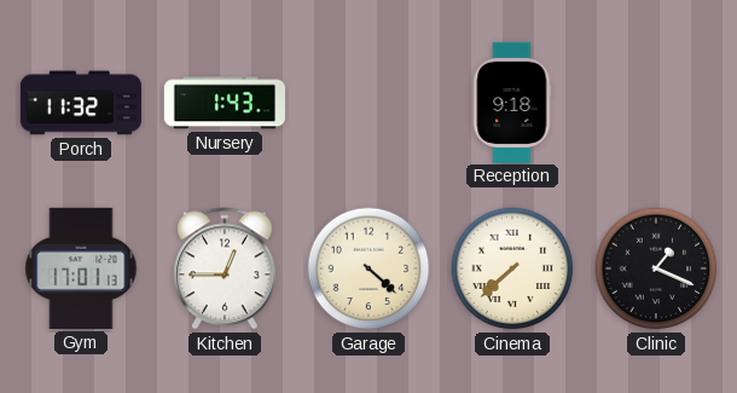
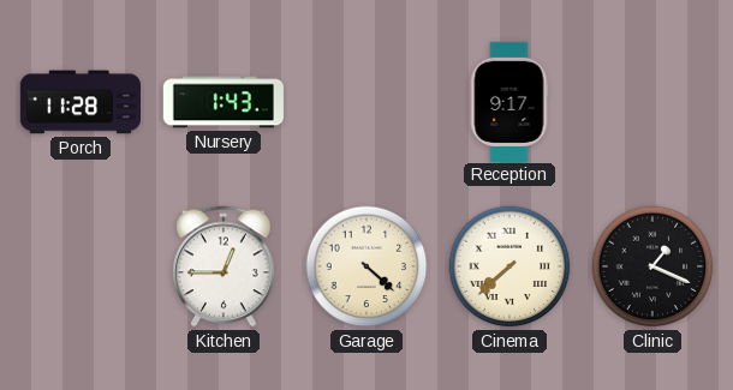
Porch: 11:32 -> 11:28 (79, 102)
Reception: 9:18 -> 9:17 (509, 101)
Gym: 17:01 -> none (81, 268)
